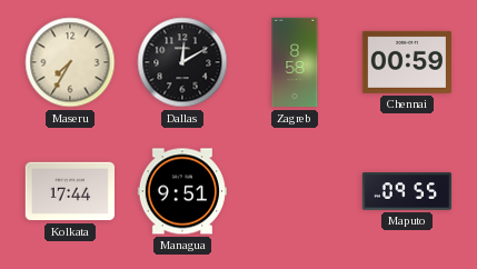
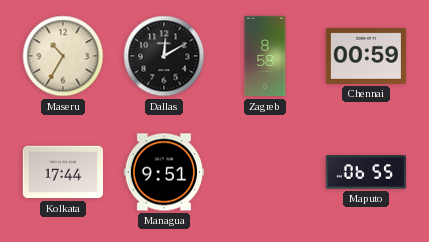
Maseru: 7:35 -> 10:35 (63, 56)
Maputo: 09:55 -> 06:55 (365, 172)
